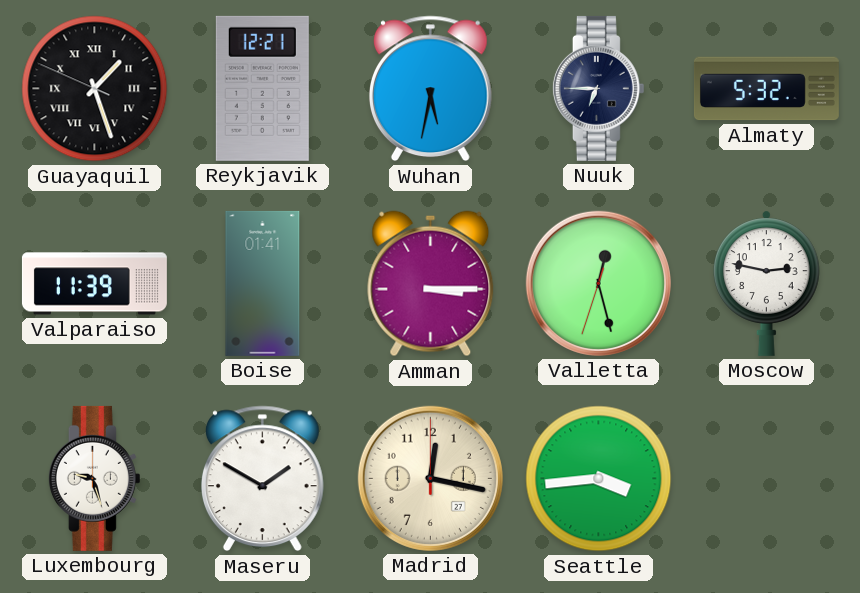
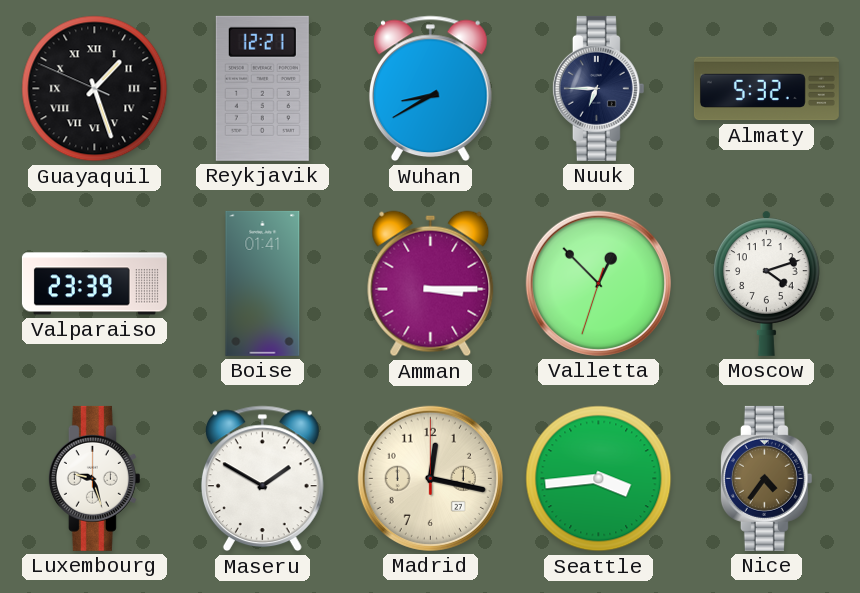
Wuhan: 5:32 -> 8:40 (430, 89)
Valparaiso: 11:39 -> 23:39 (94, 284)
Valletta: 12:27 -> 12:52 (598, 283)
Moscow: 2:47 -> 4:12 (767, 283)
Nice: none -> 4:36 (766, 478)
